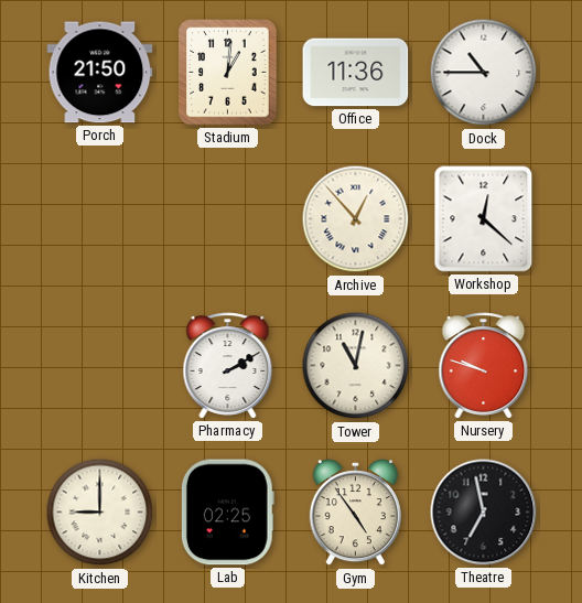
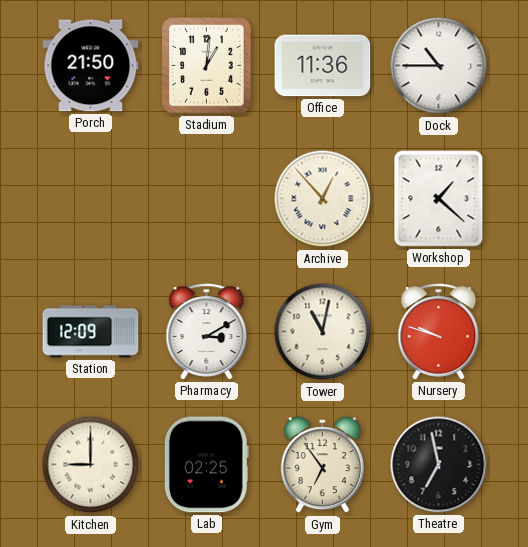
Workshop: 12:22 -> 1:22 (439, 199)
Station: none -> 12:09 (91, 332)
Pharmacy: 2:10 -> 3:10 (207, 332)
Gym: 4:54 -> 6:54 (322, 465)
